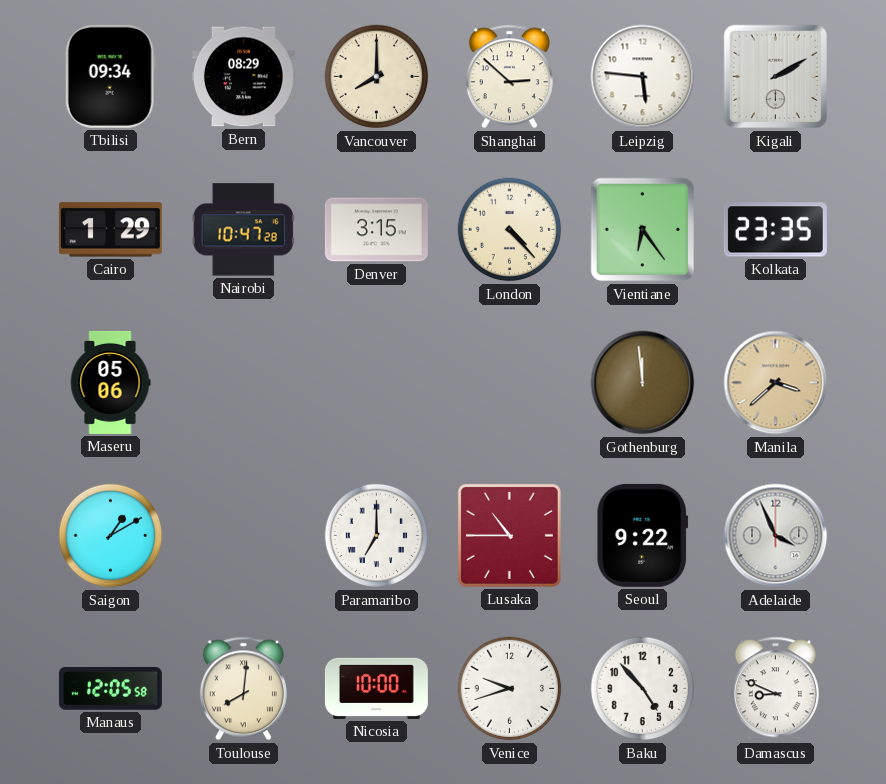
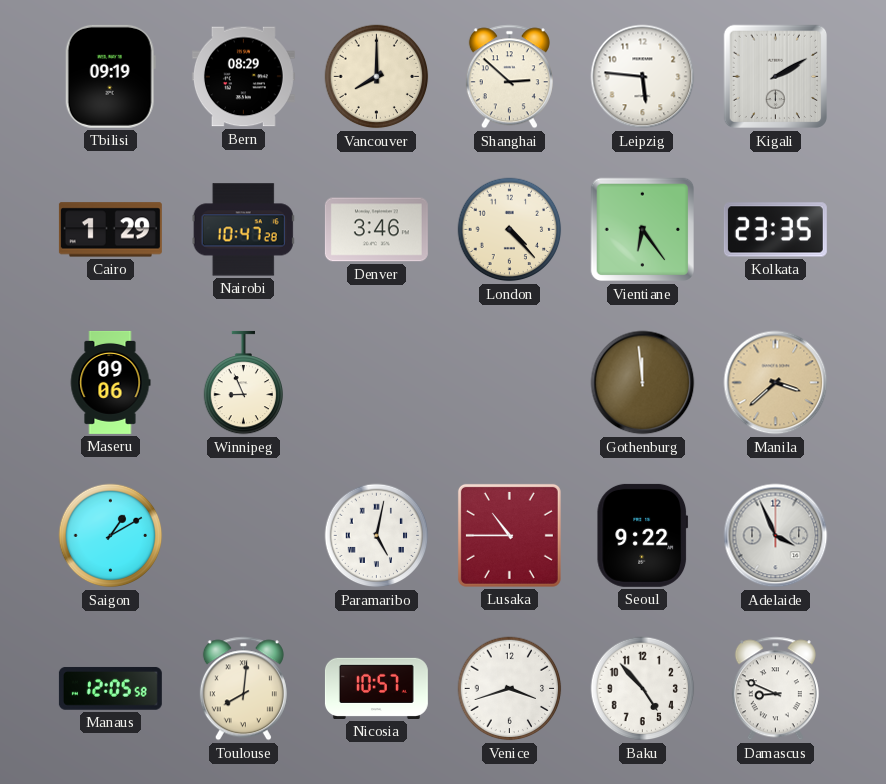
Tbilisi: 09:34 -> 09:19 (110, 76)
Denver: 3:15 -> 3:46 (376, 230)
Maseru: 05:06 -> 09:06 (110, 382)
Winnipeg: none -> 8:56 (244, 383)
Paramaribo: 7:00 -> 5:02 (377, 536)
Nicosia: 10:00 -> 10:57 (376, 688)
Venice: 9:42 -> 3:42 (510, 689)
